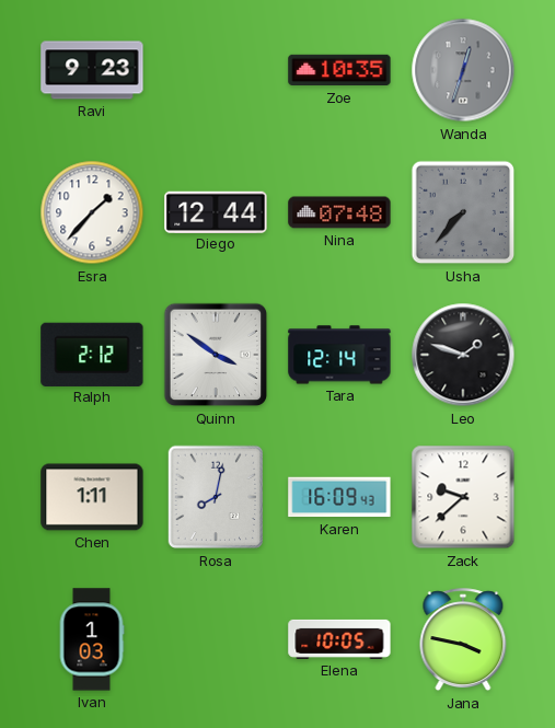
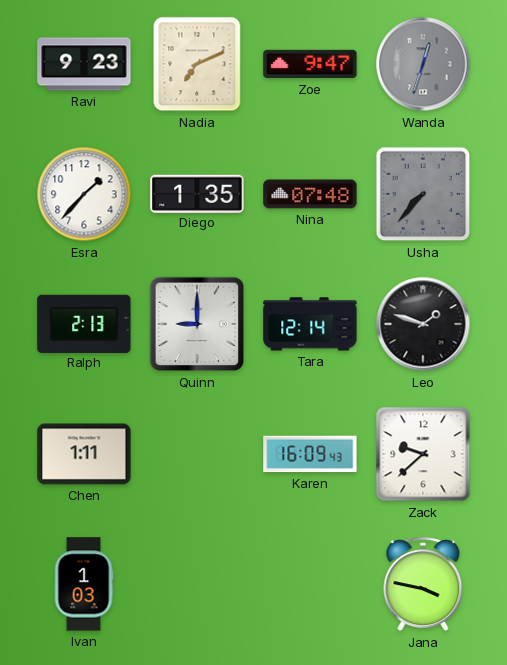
Nadia: none -> 7:11 (197, 64)
Zoe: 10:35 -> 9:47 (310, 64)
Diego: 12:44 -> 1:35 (197, 193)
Ralph: 2:12 -> 2:13 (84, 323)
Quinn: 3:51 -> 9:00 (197, 324)
Rosa: 8:02 -> none (215, 497)
Elena: 10:05 -> none (339, 639)
